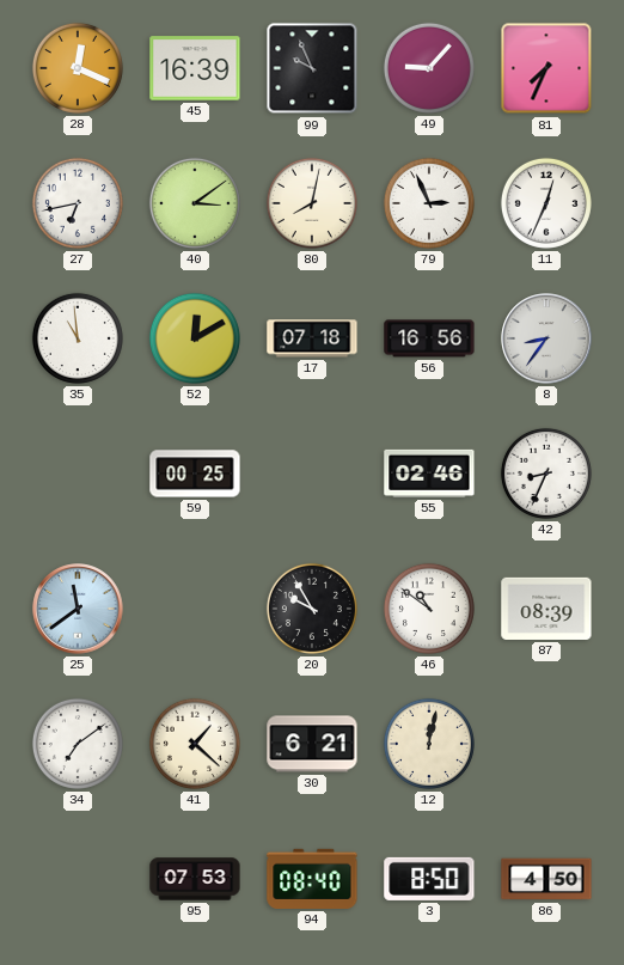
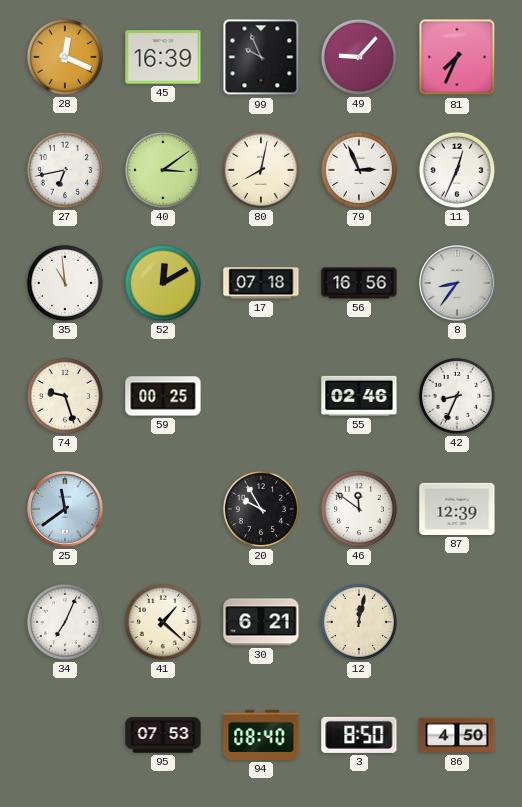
74: none -> 9:27 (65, 396)
46: 10:51 -> 11:51 (359, 509)
87: 08:39 -> 12:39 (457, 509)
34: 7:09 -> 7:04 (65, 622)
